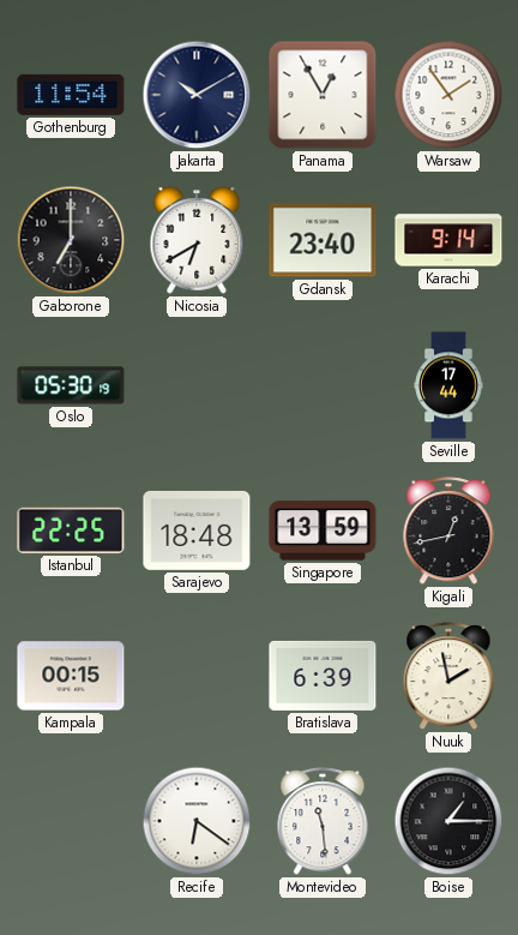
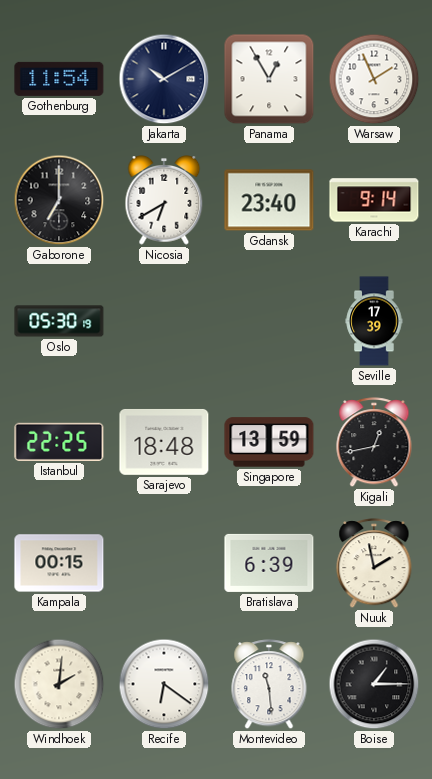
Warsaw: 1:54 -> 1:56 (374, 79)
Seville: 17:44 -> 17:39 (374, 321)
Windhoek: none -> 2:01 (59, 684)
